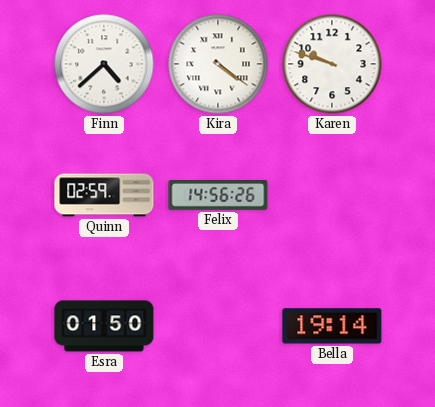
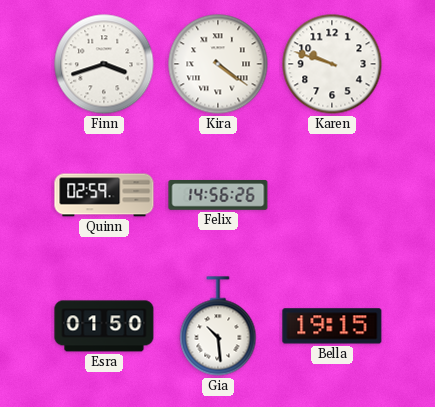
Finn: 4:38 -> 3:42 (104, 64)
Gia: none -> 10:29 (218, 326)
Bella: 19:14 -> 19:15 (332, 326)
